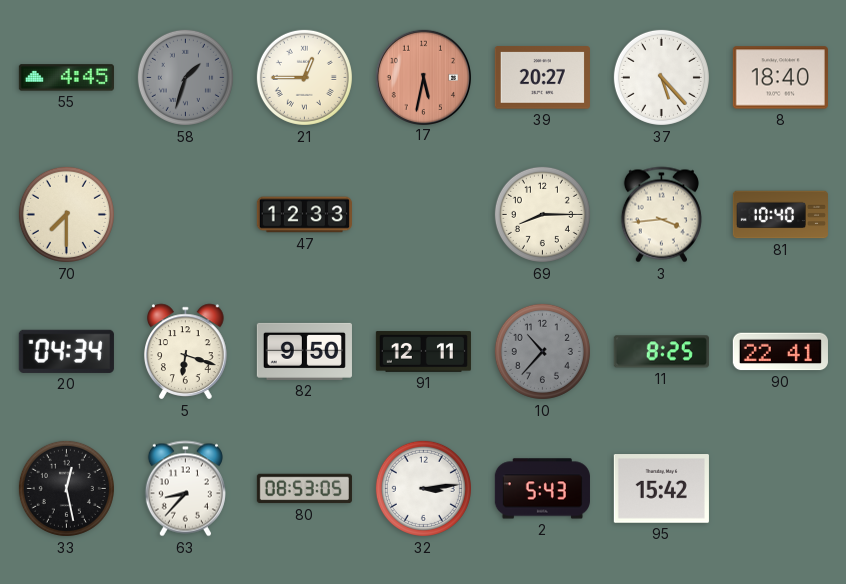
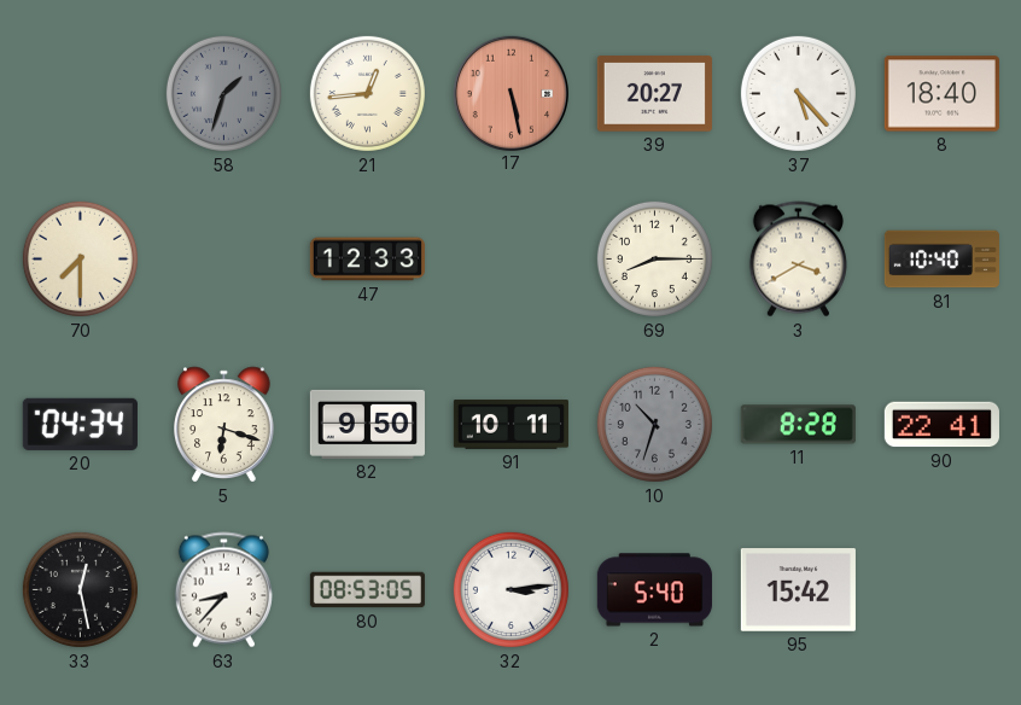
55: 4:45 -> none (66, 78)
21: 12:45 -> 12:44 (367, 93)
17: 5:32 -> 5:28 (510, 93)
3: 3:44 -> 3:40 (798, 260)
91: 12:11 -> 10:11 (510, 425)
10: 10:37 -> 10:33 (654, 424)
11: 8:25 -> 8:28 (798, 425)
2: 5:43 -> 5:40 (654, 590)
